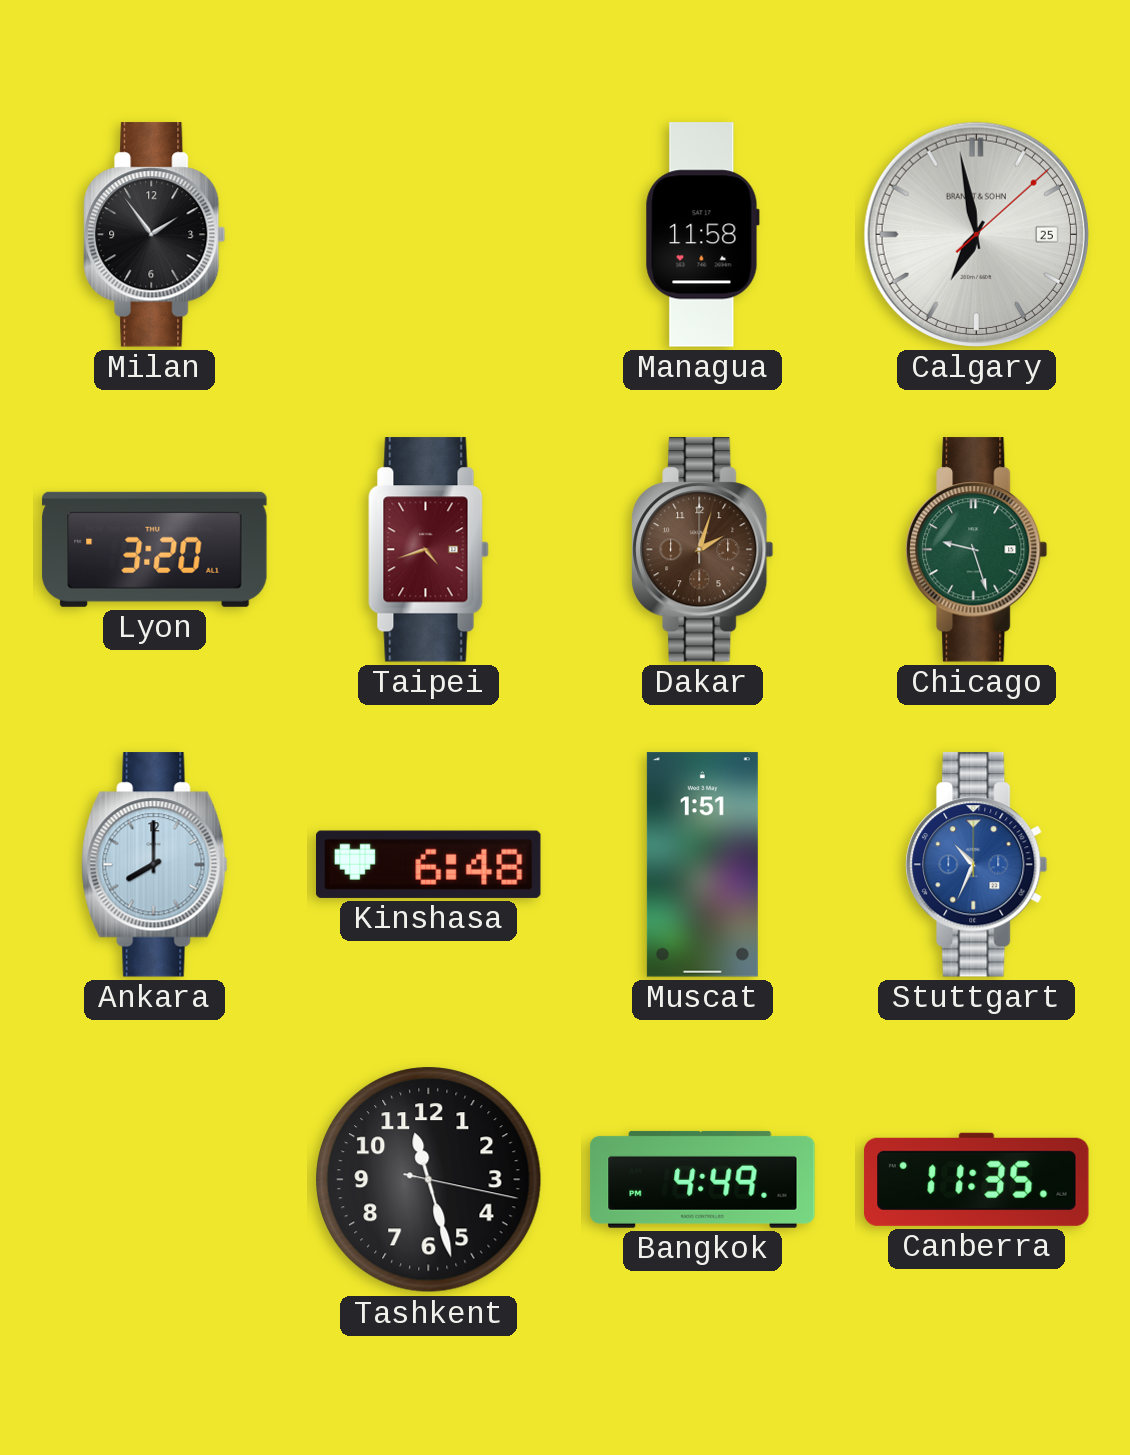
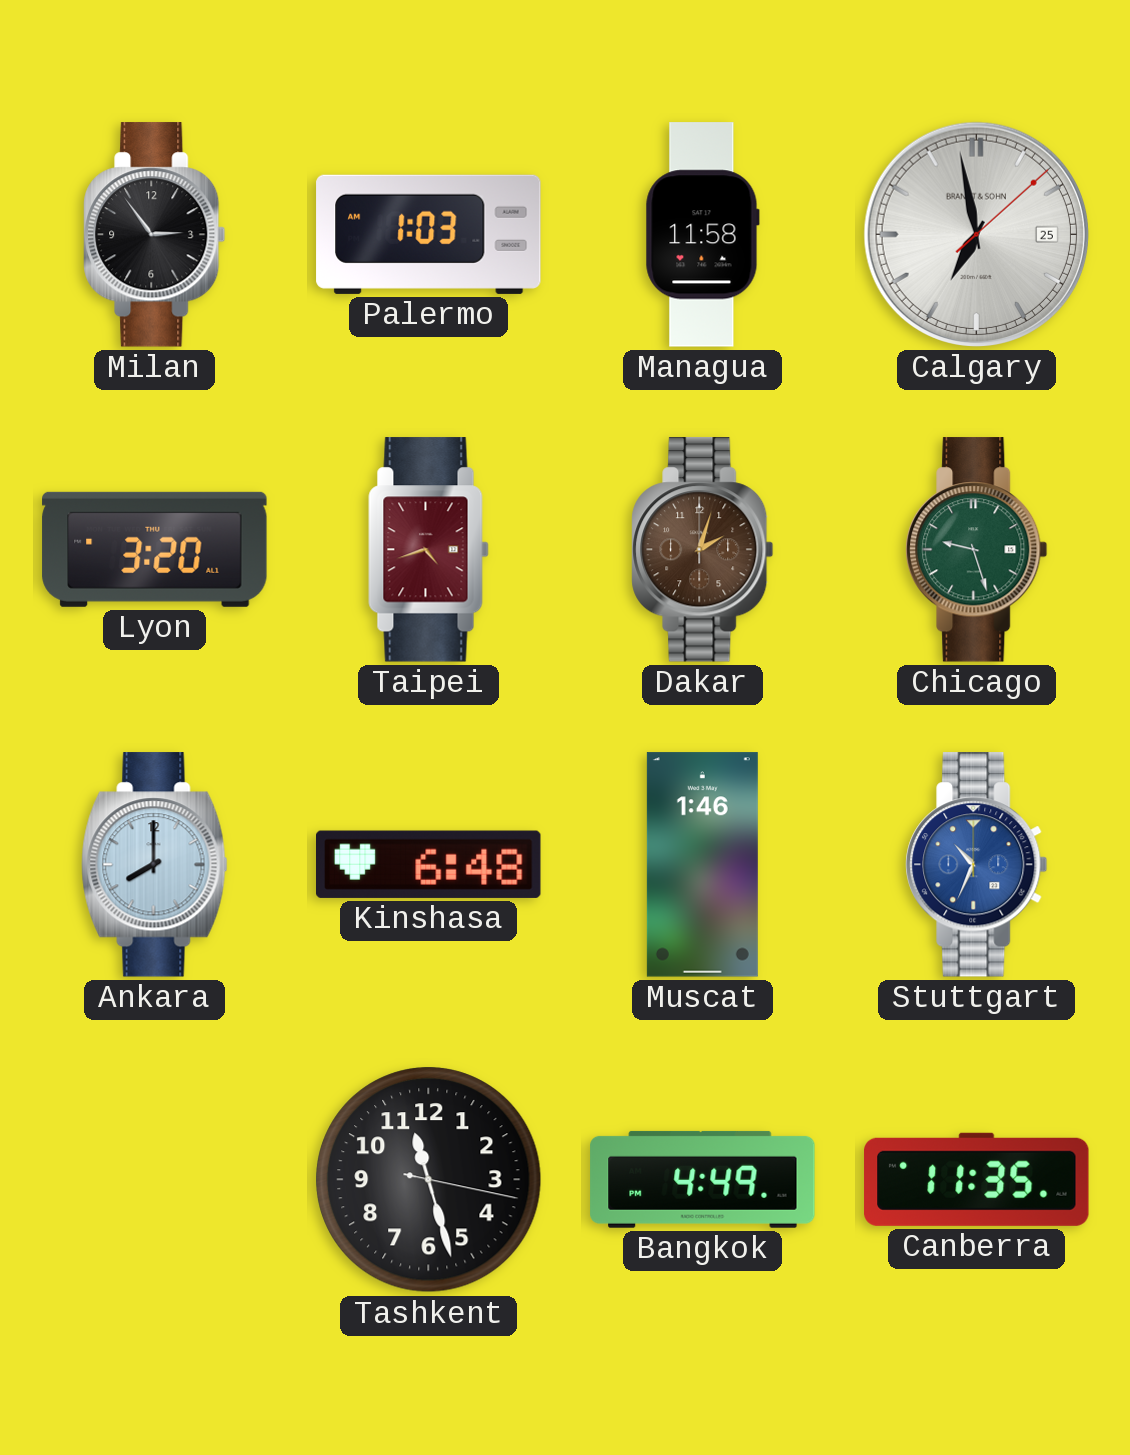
Milan: 1:54 -> 2:54 (155, 235)
Palermo: none -> 1:03 (429, 234)
Muscat: 1:51 -> 1:46 (702, 865)
